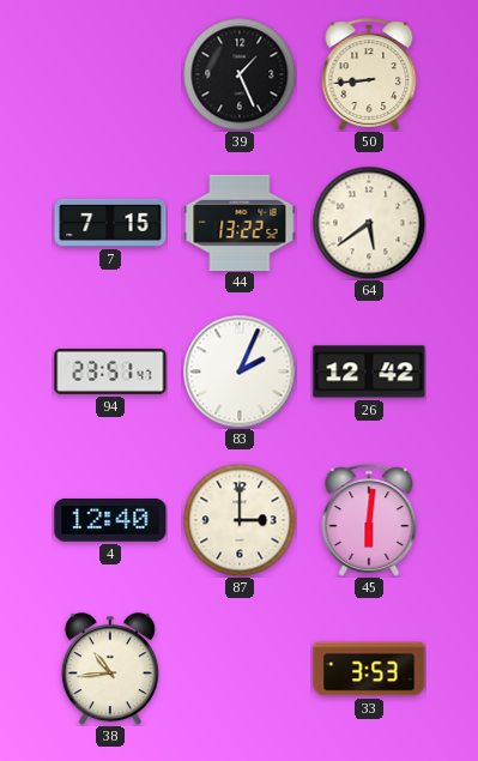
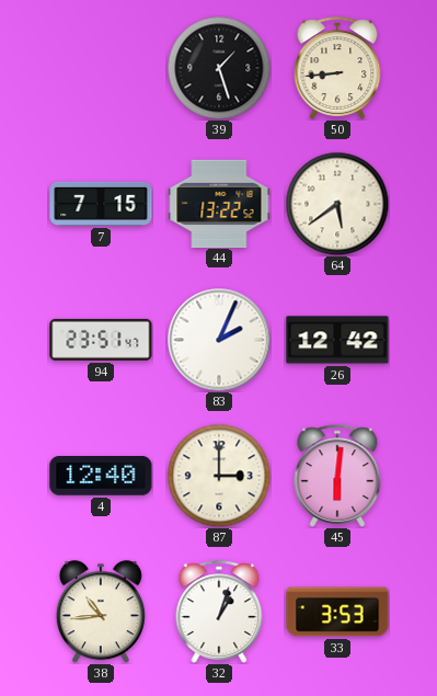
39: 1:26 -> 1:27 (219, 68)
32: none -> 1:03 (219, 612)
